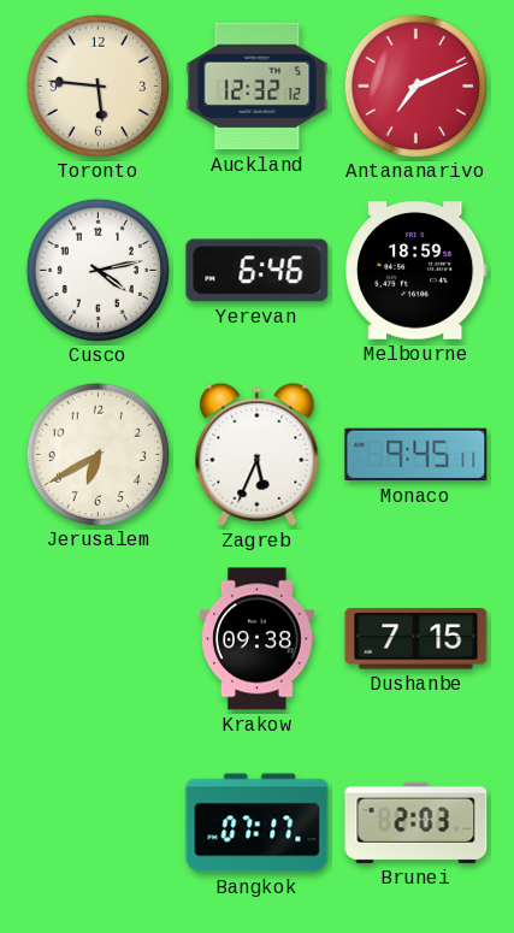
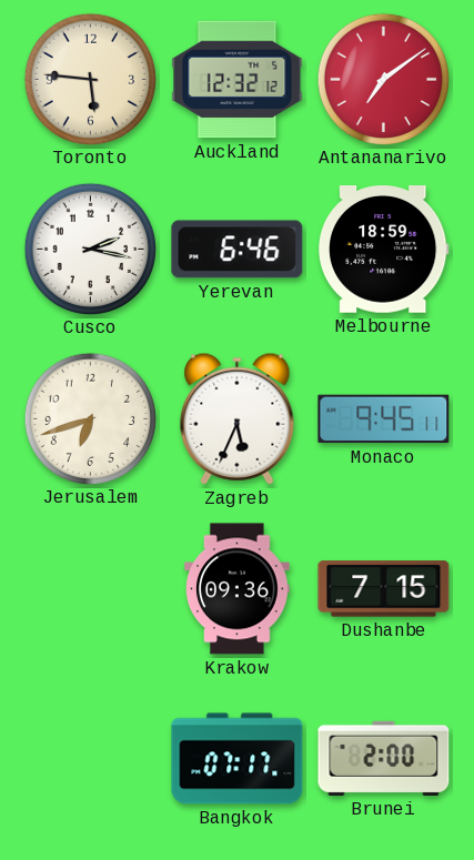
Antananarivo: 7:11 -> 7:09 (383, 79)
Cusco: 4:13 -> 2:17 (90, 249)
Jerusalem: 6:40 -> 6:42 (90, 418)
Krakow: 09:38 -> 09:36 (238, 589)
Brunei: 2:03 -> 2:00 (384, 758)
